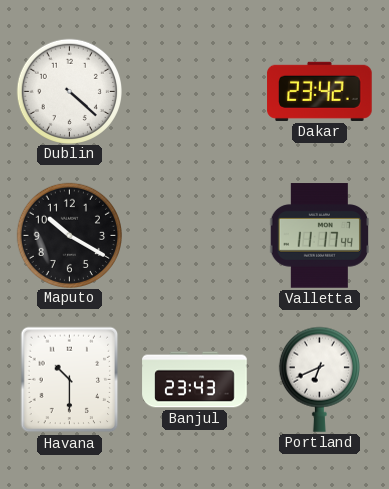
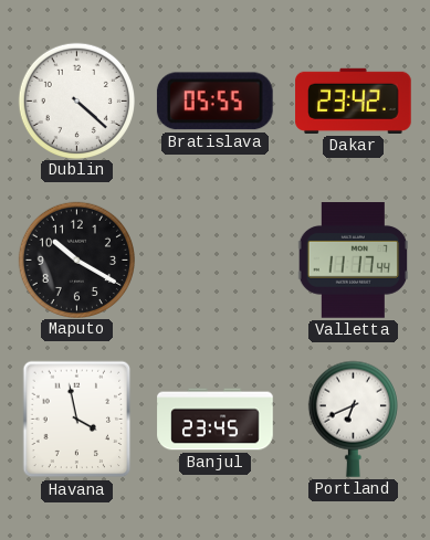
Bratislava: none -> 05:55 (214, 102)
Havana: 10:30 -> 3:58 (77, 420)
Banjul: 23:43 -> 23:45 (216, 420)
